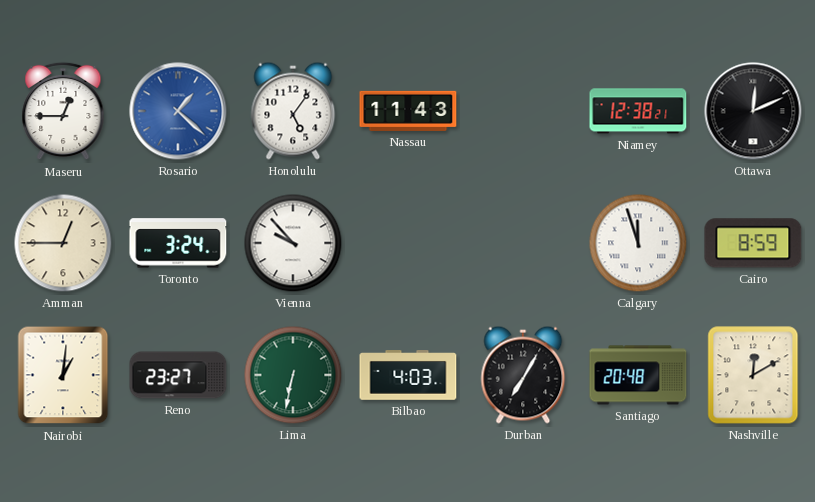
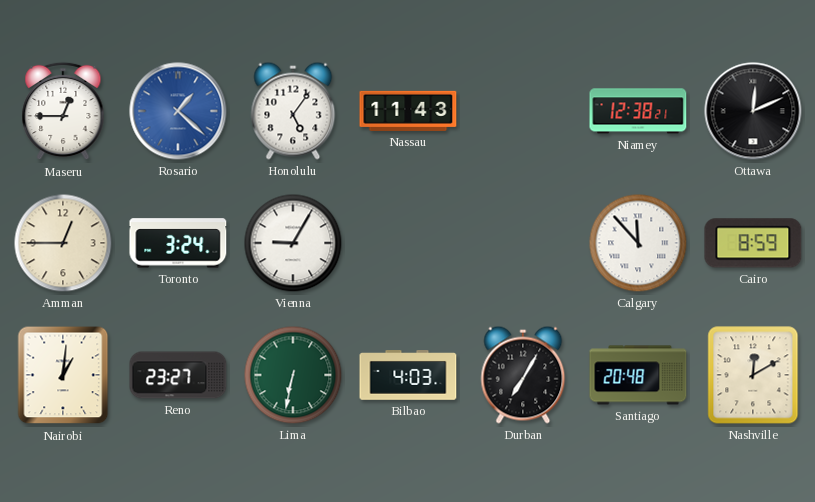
Vienna: 9:53 -> 9:05 (293, 243)
Calgary: 11:57 -> 11:53 (638, 243)
